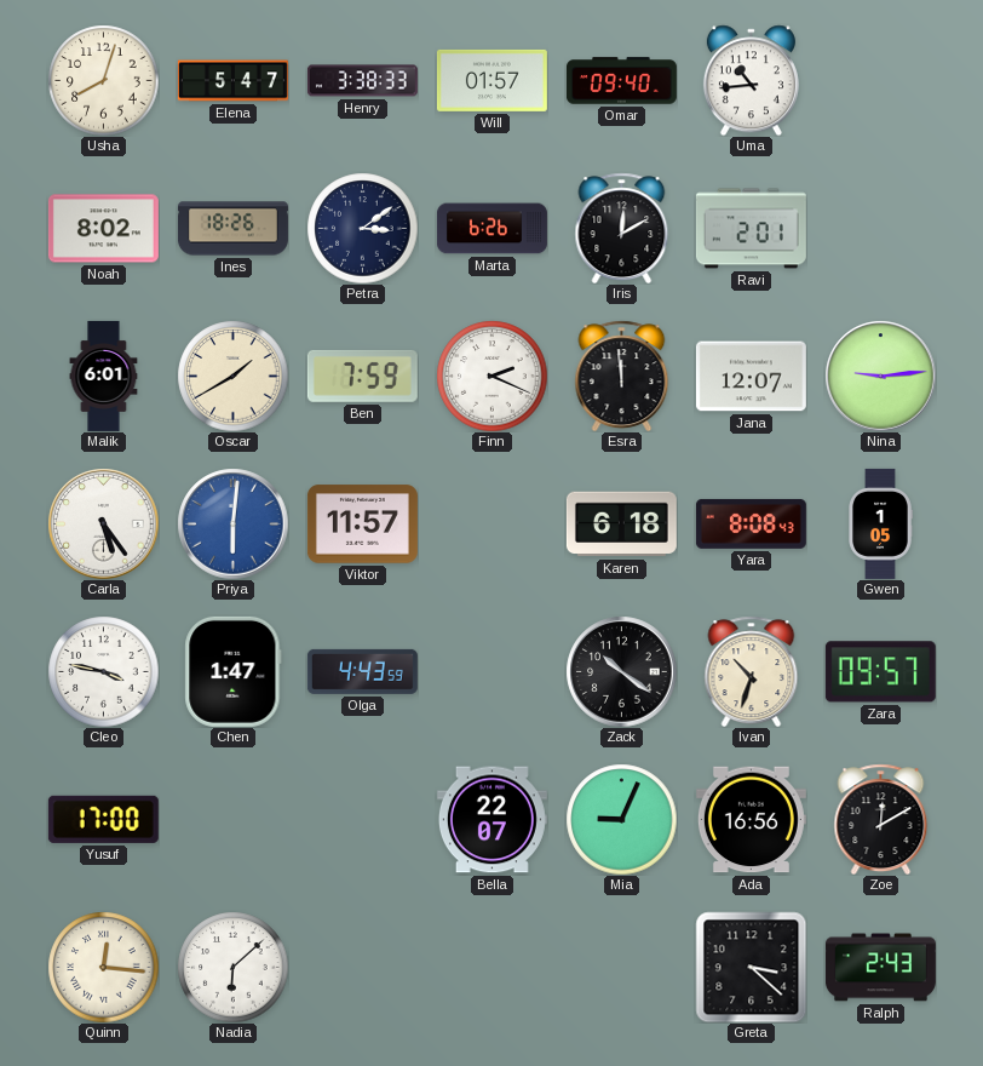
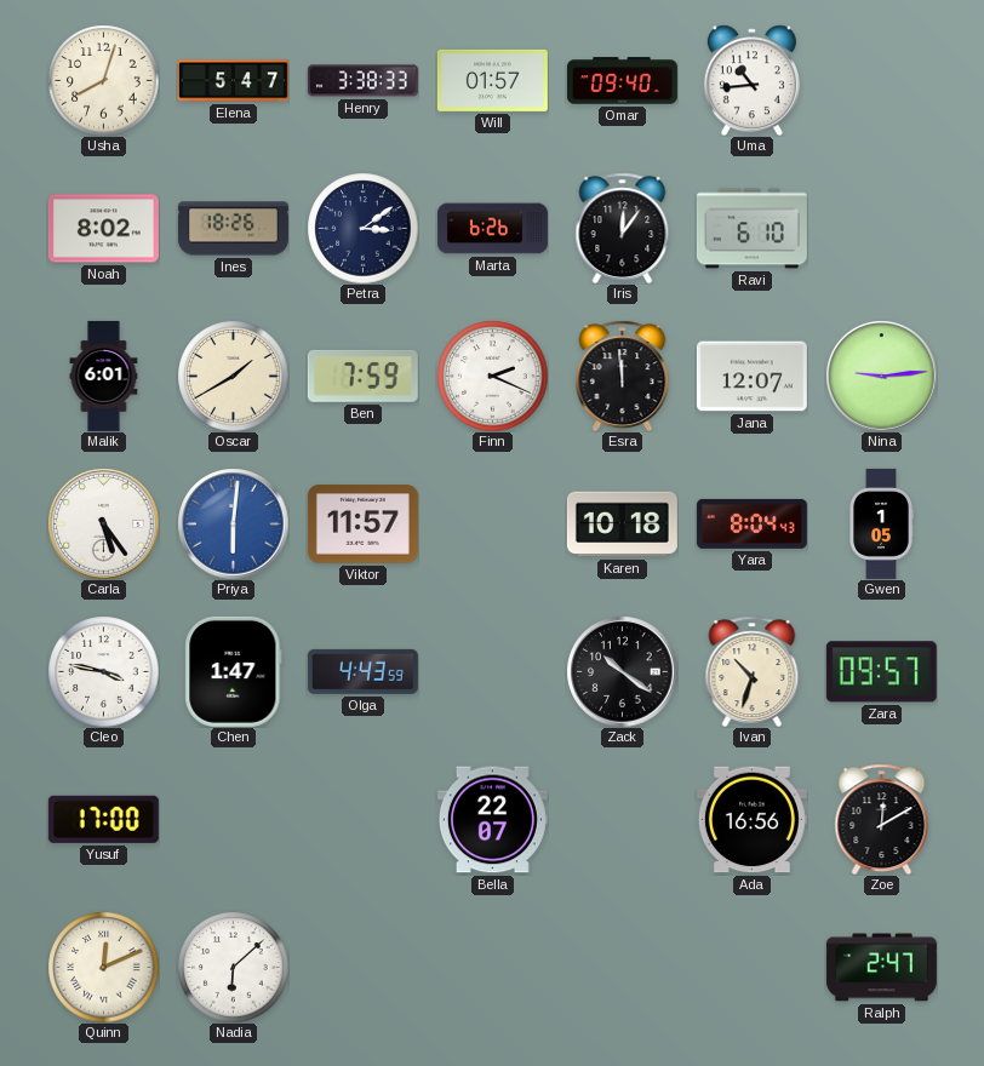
Iris: 12:10 -> 12:06 (623, 228)
Ravi: 2:01 -> 6:10 (751, 229)
Karen: 6:18 -> 10:18 (622, 525)
Yara: 8:08 -> 8:04 (751, 523)
Mia: 9:04 -> none (621, 819)
Quinn: 12:16 -> 12:11 (103, 967)
Greta: 3:22 -> none (751, 967)
Ralph: 2:43 -> 2:47 (881, 968)
